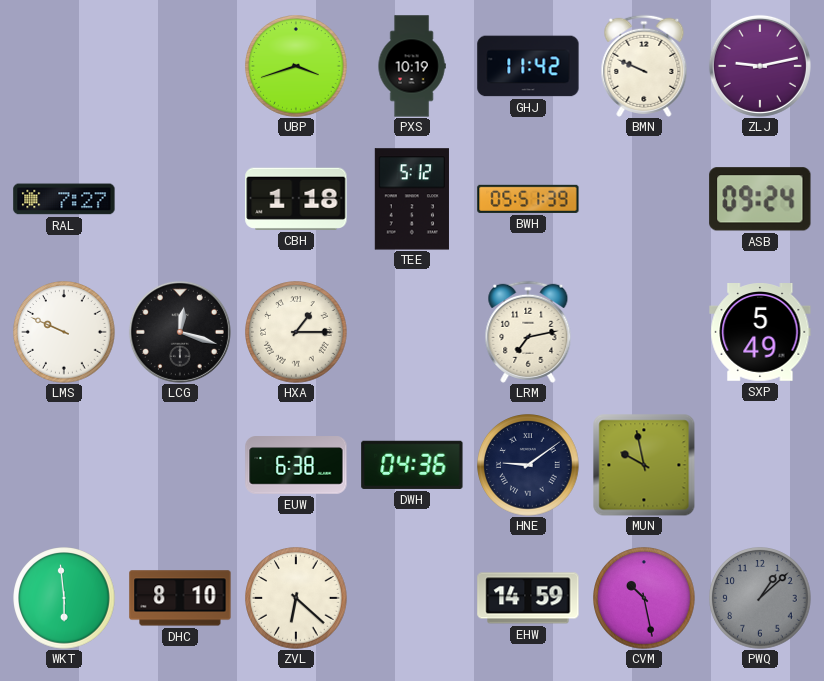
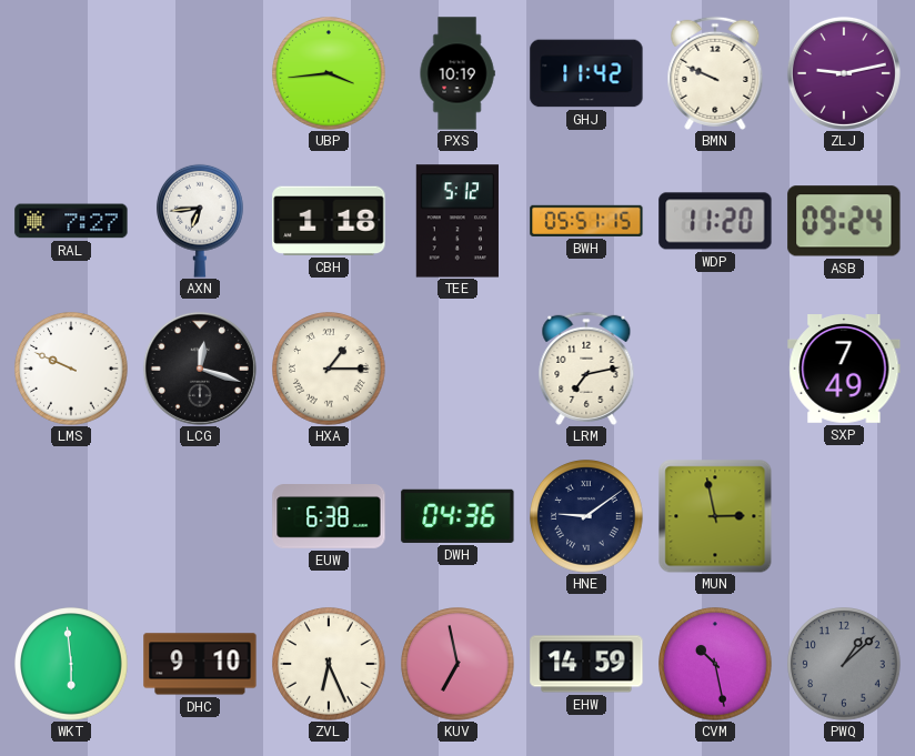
UBP: 3:42 -> 3:44 (329, 73)
AXN: none -> 6:44 (201, 221)
BWH: 05:51:39 -> 05:51:15 (586, 221)
WDP: none -> 11:20 (715, 221)
SXP: 5:49 -> 7:49 (844, 369)
MUN: 9:58 -> 2:58 (715, 516)
DHC: 8:10 -> 9:10 (200, 664)
ZVL: 6:22 -> 6:26 (329, 664)
KUV: none -> 6:58 (457, 664)
